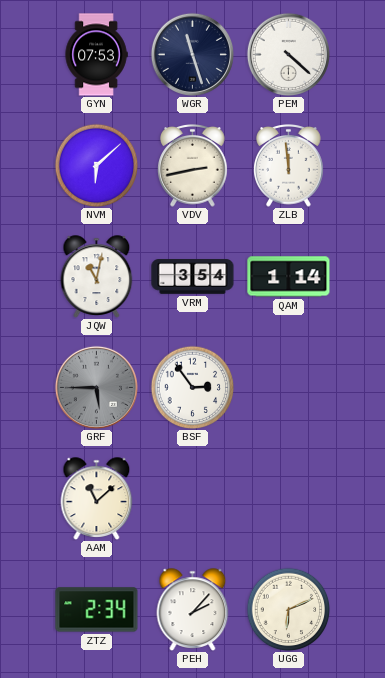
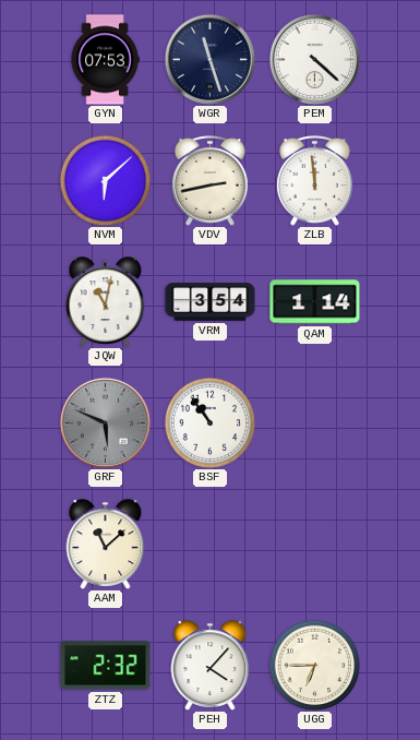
GRF: 5:45 -> 5:49 (105, 422)
BSF: 2:54 -> 10:54 (209, 422)
ZTZ: 2:34 -> 2:32 (106, 666)
PEH: 2:07 -> 4:07 (211, 666)
UGG: 6:11 -> 6:45 (314, 665)
